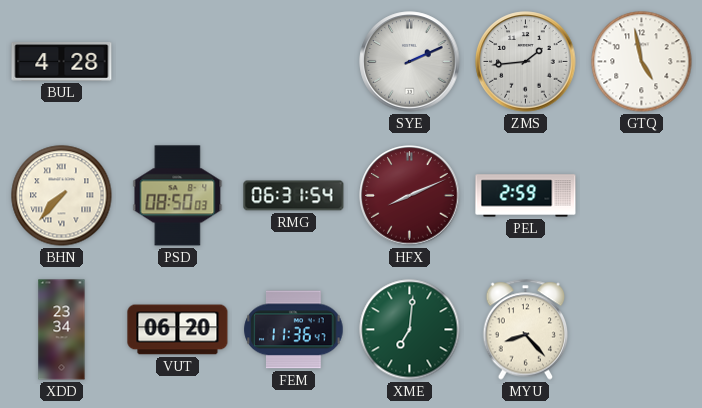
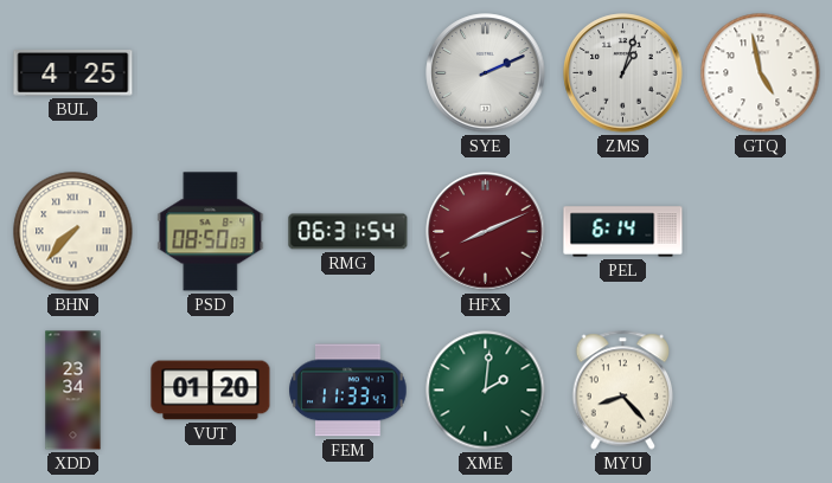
BUL: 4:28 -> 4:25 (73, 73)
ZMS: 1:44 -> 1:03 (623, 73)
PEL: 2:59 -> 6:14 (623, 232)
VUT: 06:20 -> 01:20 (211, 391)
FEM: 11:36 -> 11:33 (348, 391)
XME: 7:01 -> 2:01 (486, 391)
